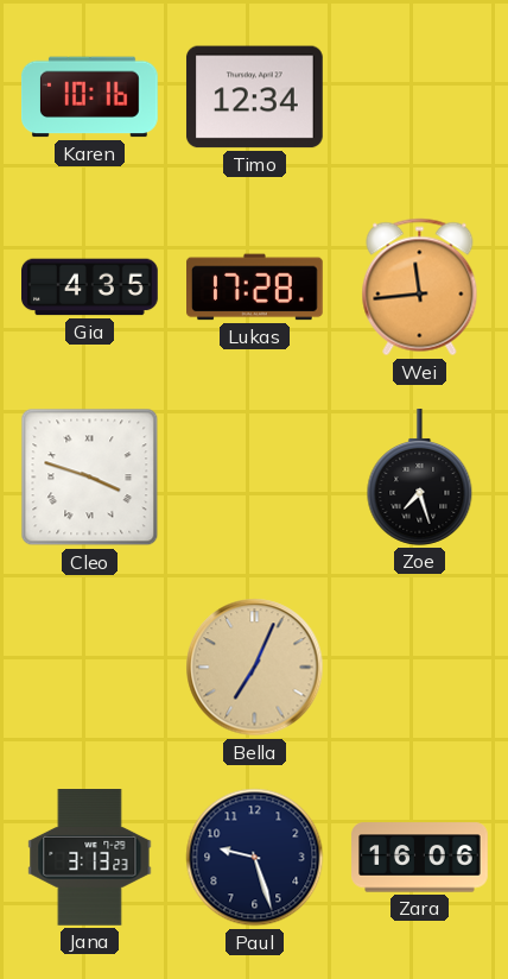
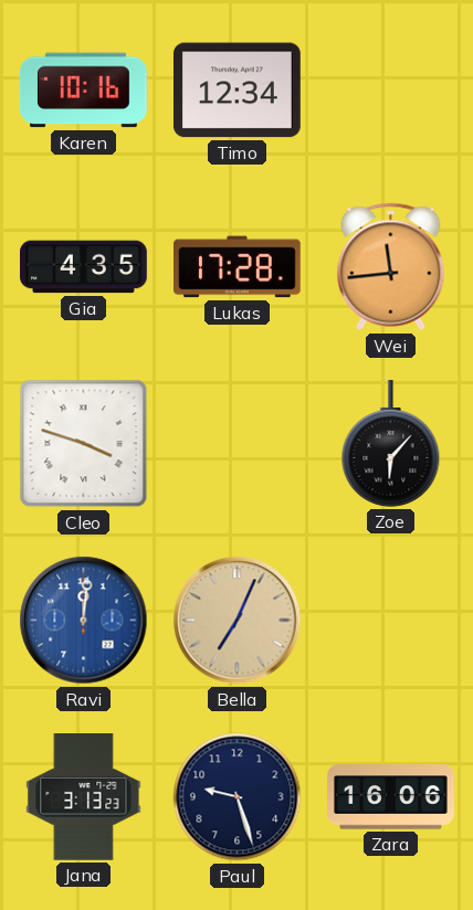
Zoe: 7:27 -> 6:07 (391, 444)
Ravi: none -> 12:01 (84, 621)
